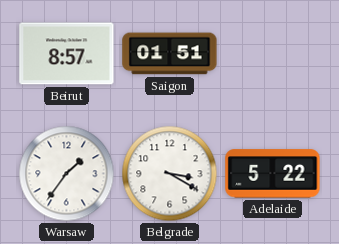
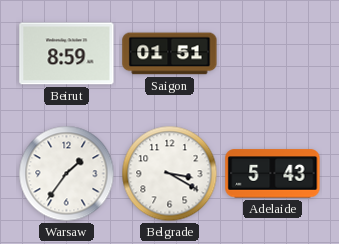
Beirut: 8:57 -> 8:59 (67, 54)
Adelaide: 5:22 -> 5:43 (273, 174)
